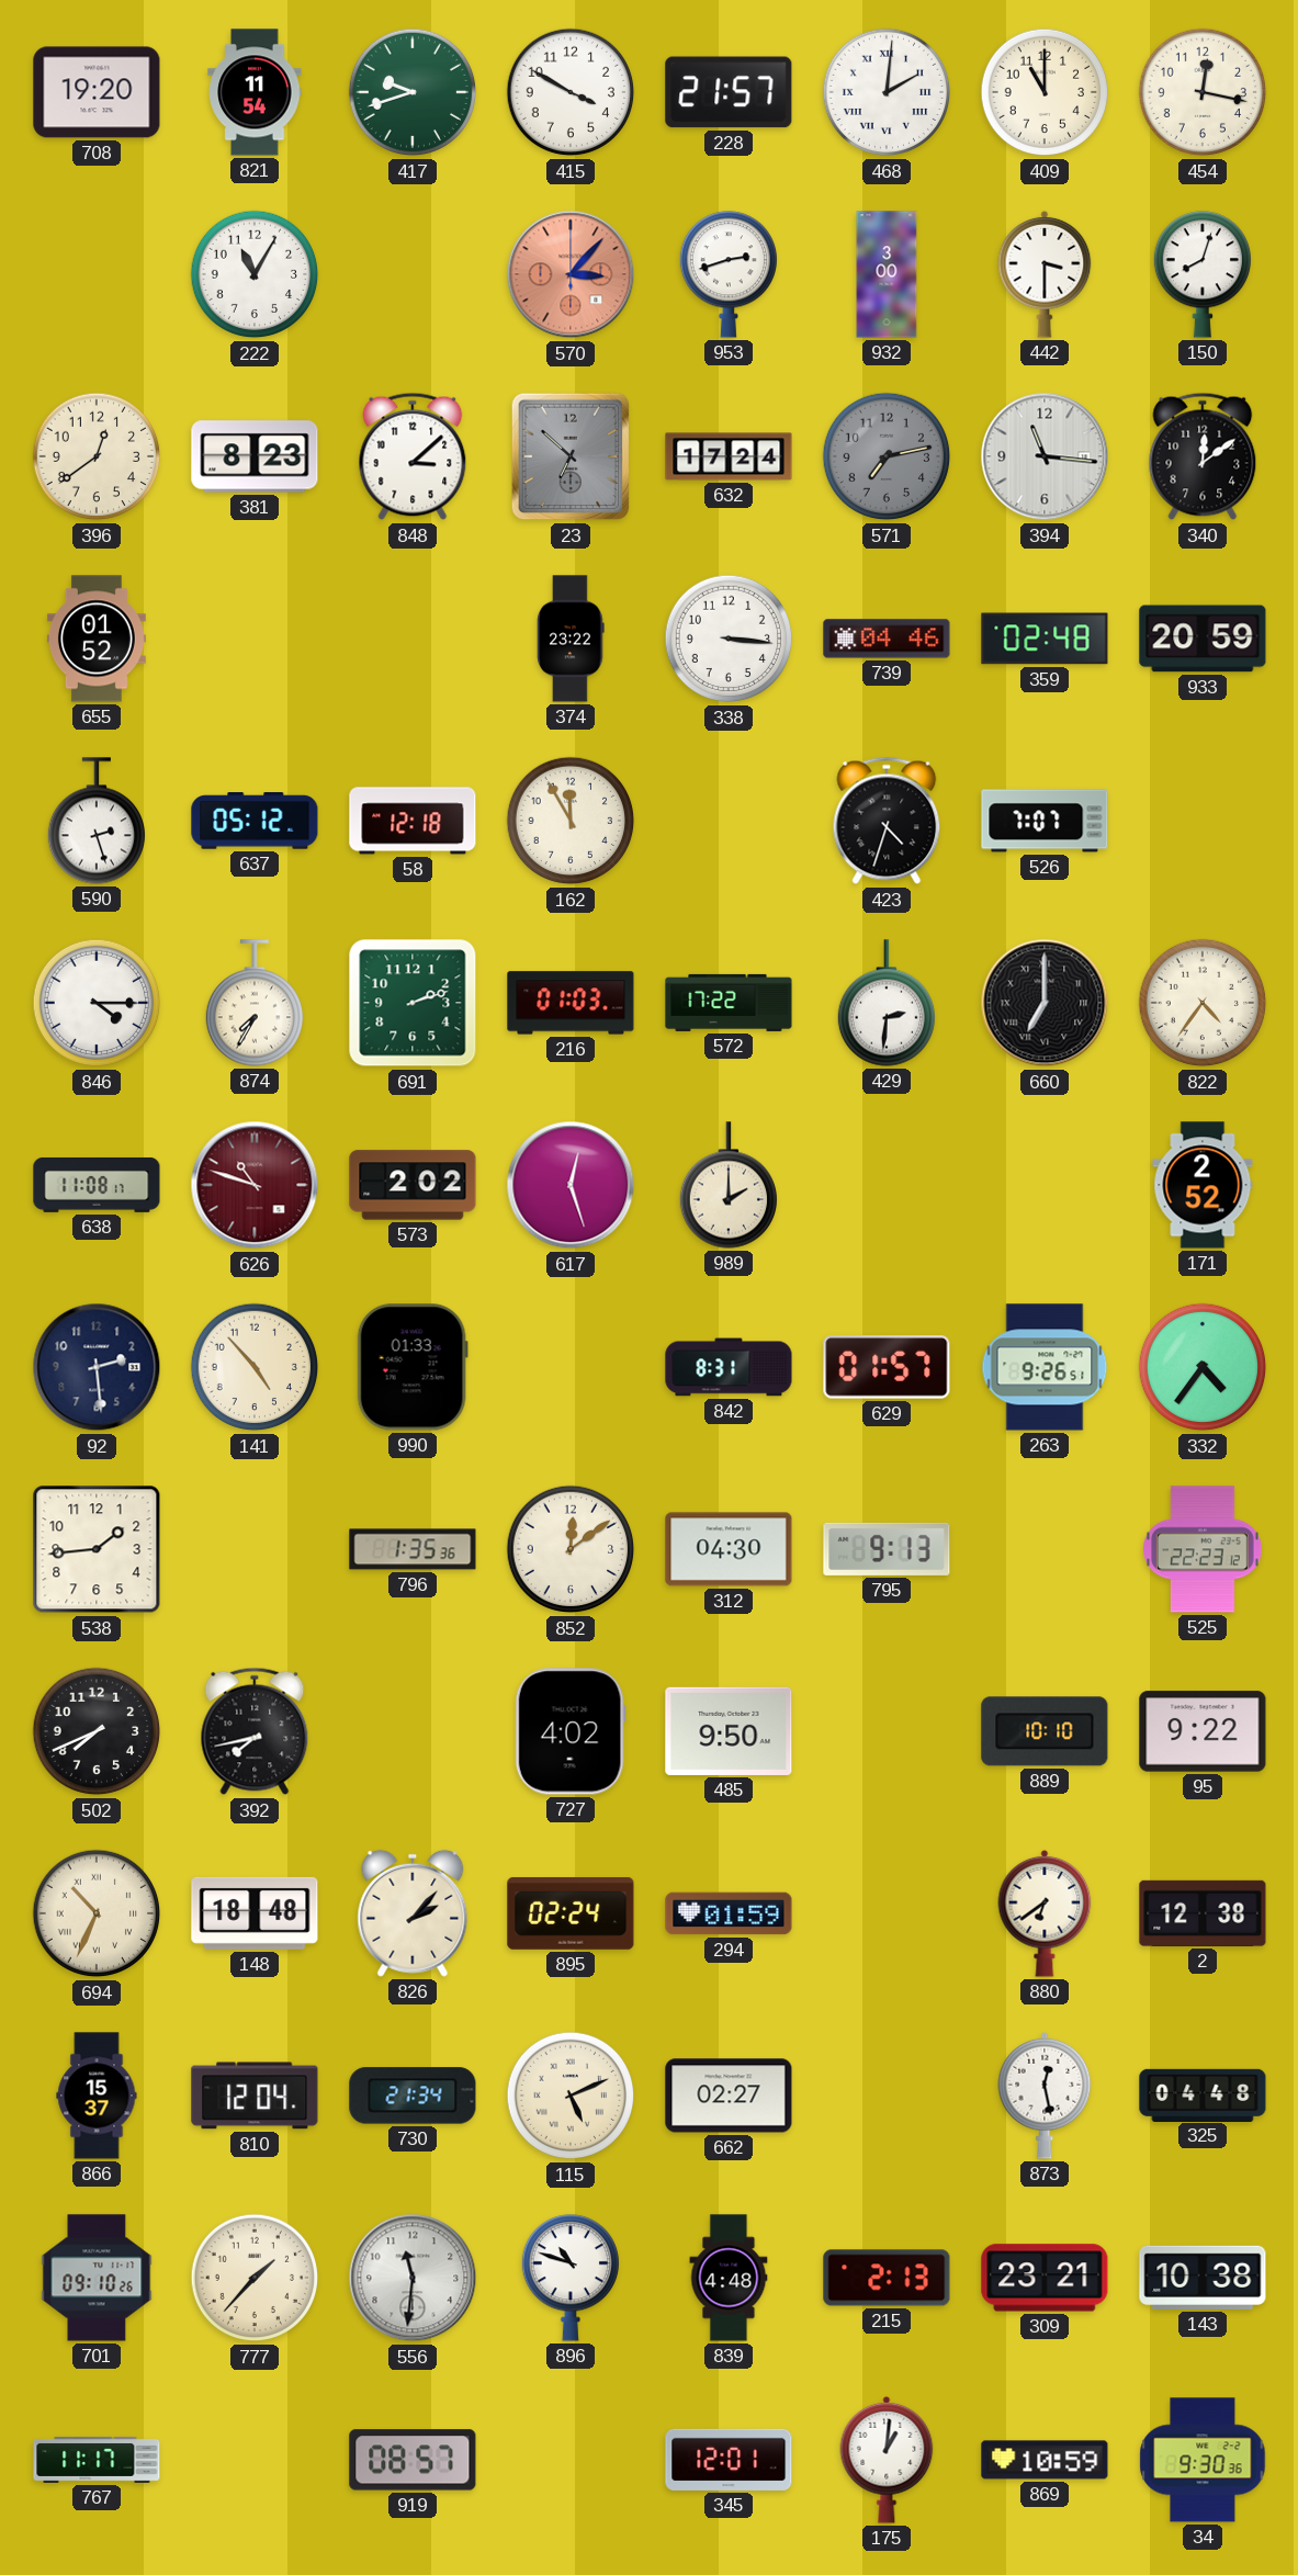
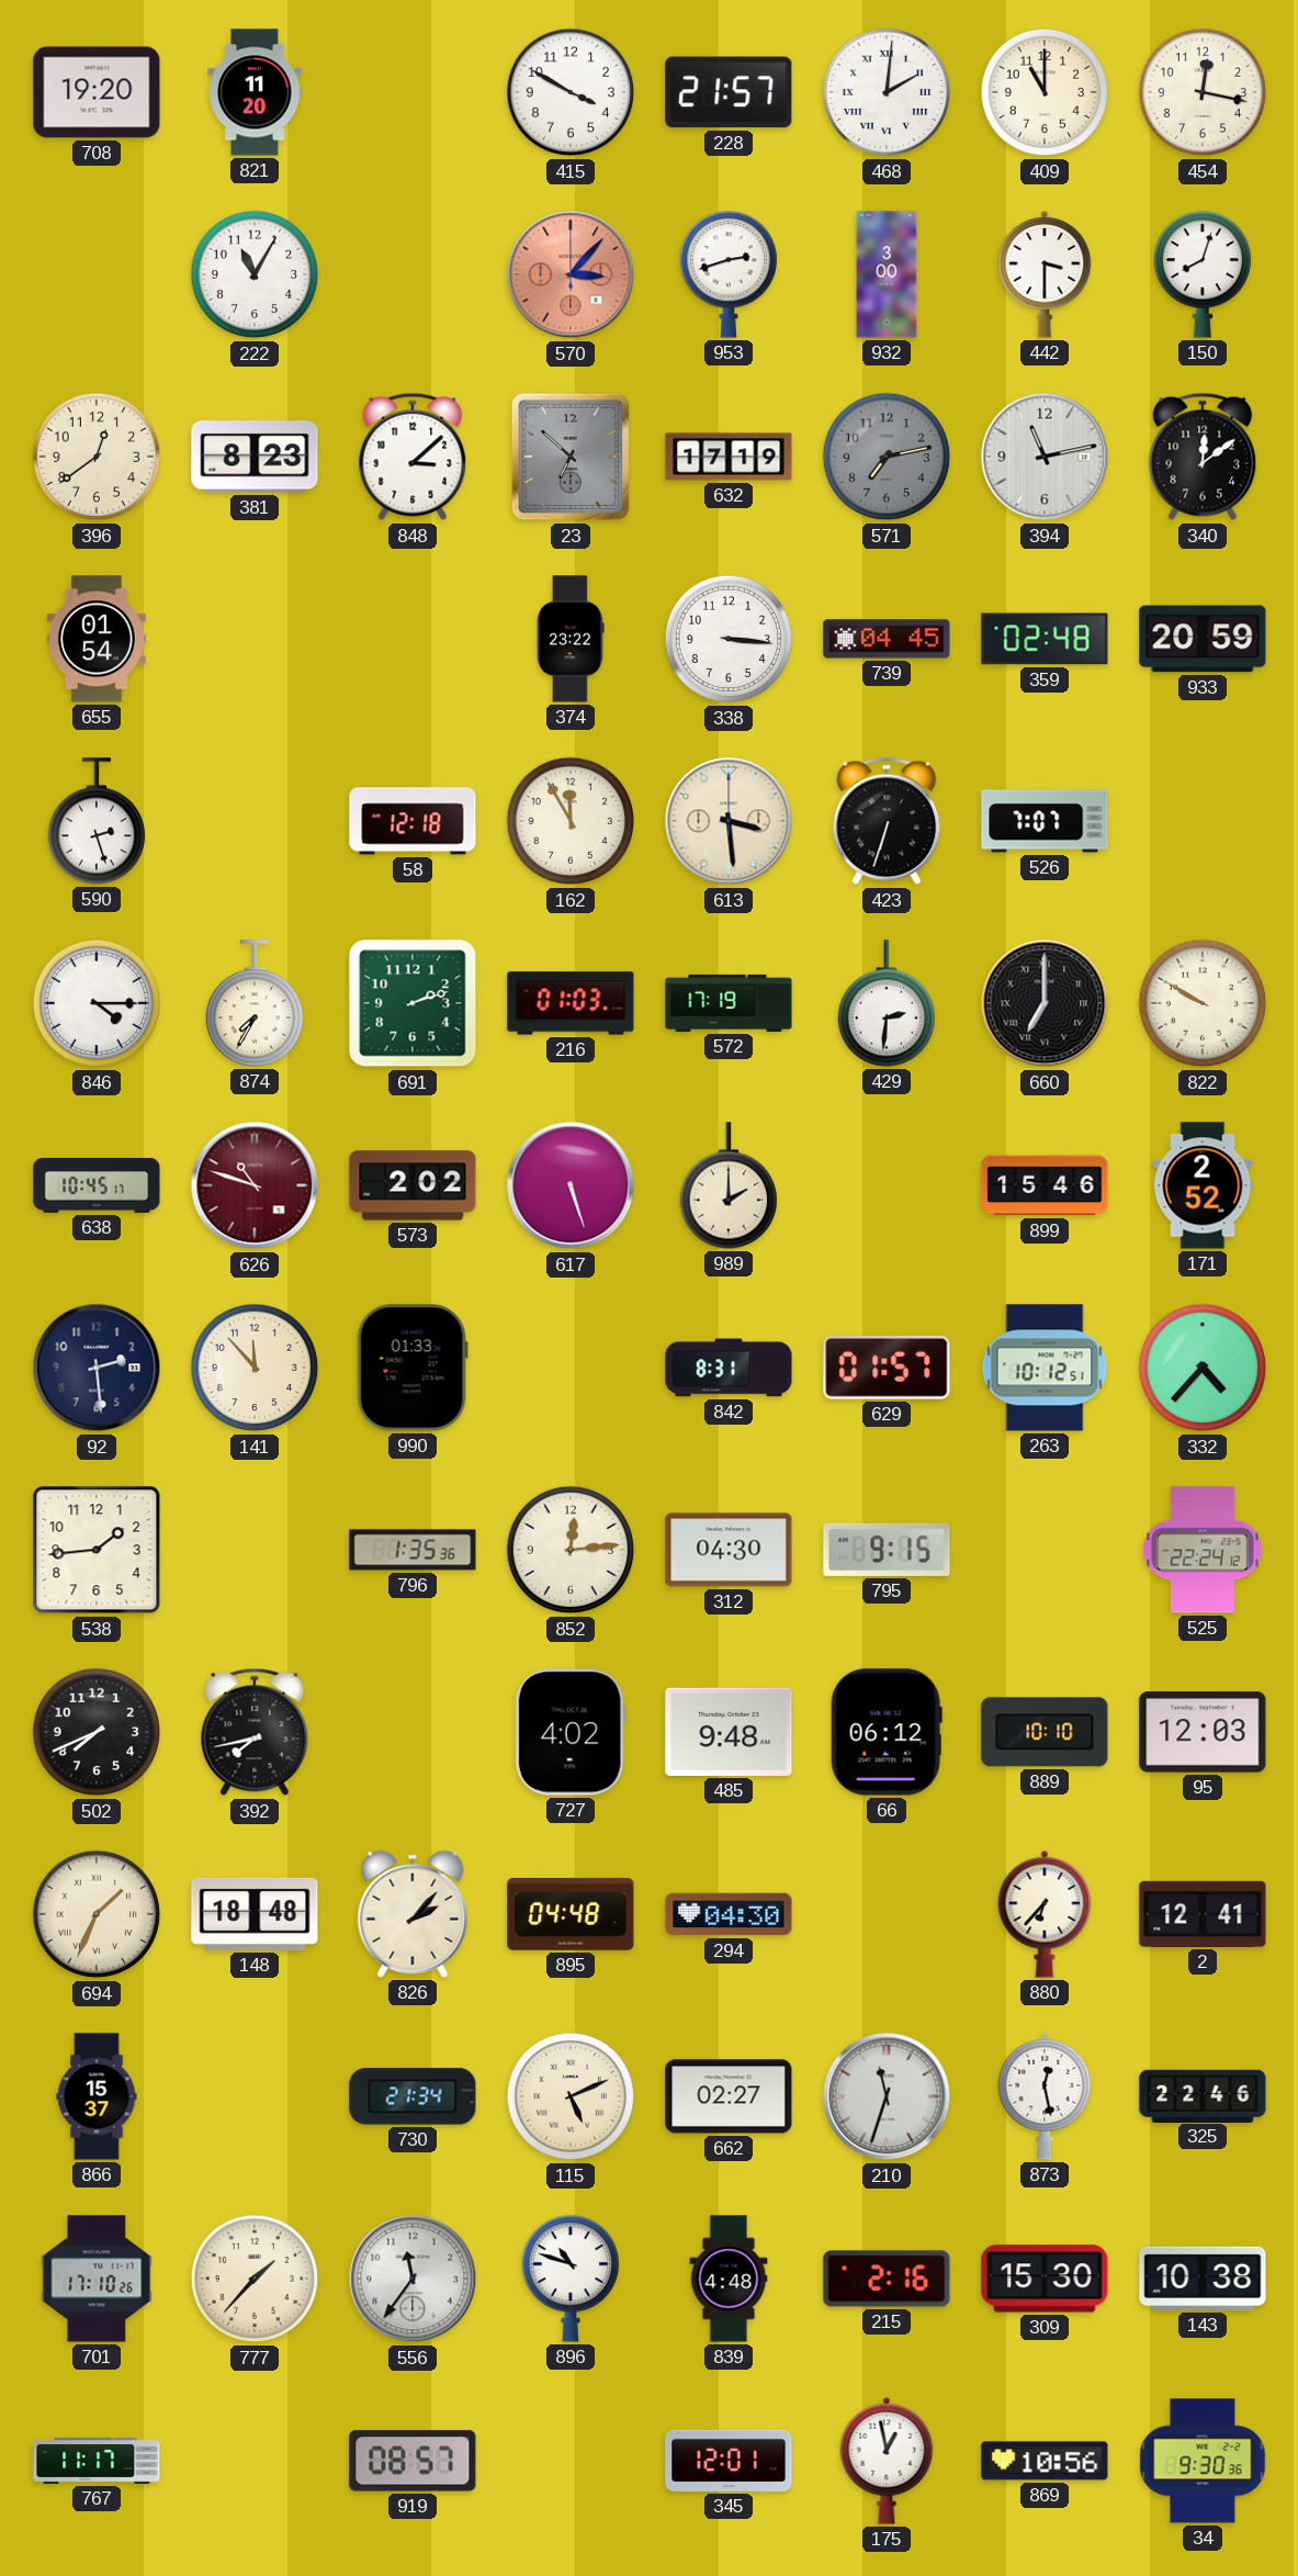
821: 11:54 -> 11:20 (255, 92)
417: 9:42 -> none (413, 92)
632: 17:24 -> 17:19 (729, 457)
394: 11:16 -> 11:13 (1045, 457)
655: 01:52 -> 01:54 (97, 639)
739: 04:46 -> 04:45 (887, 639)
637: 05:12 -> none (255, 821)
613: none -> 3:29 (729, 821)
423: 4:33 -> 6:33 (887, 821)
572: 17:22 -> 17:19 (729, 1003)
822: 4:36 -> 9:50 (1203, 1003)
638: 11:08 -> 10:45 (97, 1185)
617: 12:27 -> 5:27 (571, 1185)
899: none -> 15:46 (1045, 1185)
141: 4:53 -> 11:53 (255, 1368)
263: 9:26 -> 10:12 (1045, 1368)
332: 4:36 -> 4:37 (1203, 1368)
852: 12:09 -> 12:14 (571, 1550)
795: 9:13 -> 9:15 (887, 1550)
525: 22:23 -> 22:24 (1204, 1550)
485: 9:50 -> 9:48 (729, 1732)
66: none -> 06:12 (887, 1732)
95: 9:22 -> 12:03 (1203, 1732)
694: 10:34 -> 1:34 (97, 1914)
895: 02:24 -> 04:48 (571, 1914)
294: 01:59 -> 04:30 (729, 1914)
880: 6:39 -> 6:37 (1045, 1914)
2: 12:38 -> 12:41 (1203, 1914)
810: 12:04 -> none (255, 2096)
210: none -> 11:33 (887, 2096)
325: 04:48 -> 22:46 (1203, 2095)
701: 09:10 -> 17:10 (97, 2279)
556: 11:31 -> 11:36 (413, 2279)
215: 2:13 -> 2:16 (887, 2279)
309: 23:21 -> 15:30 (1045, 2279)
175: 1:01 -> 12:58 (887, 2461)
869: 10:59 -> 10:56 (1045, 2461)
